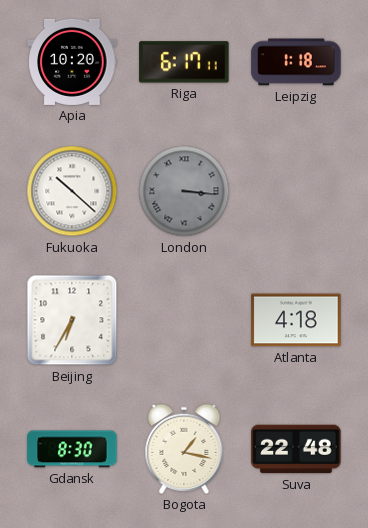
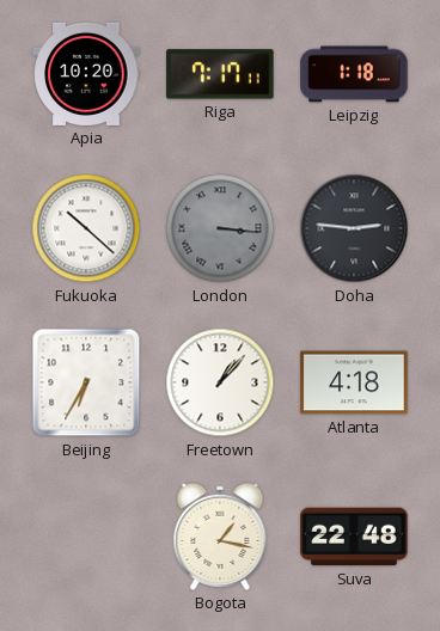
Riga: 6:17 -> 7:17 (220, 74)
Doha: none -> 2:46 (354, 228)
Freetown: none -> 1:07 (220, 382)
Gdansk: 8:30 -> none (72, 449)
